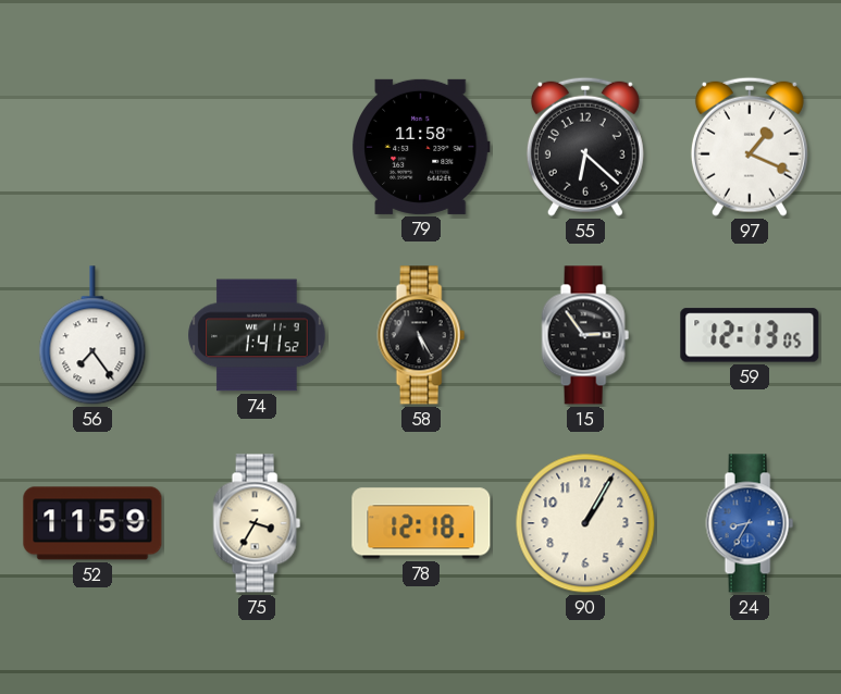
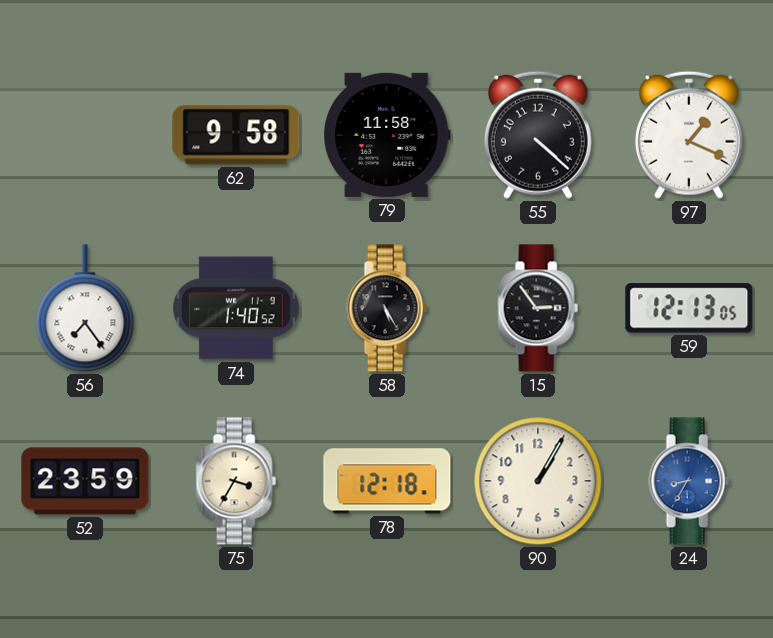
62: none -> 9:58 (236, 135)
55: 6:22 -> 4:22 (538, 135)
74: 1:41 -> 1:40 (236, 308)
52: 11:59 -> 23:59 (85, 481)
